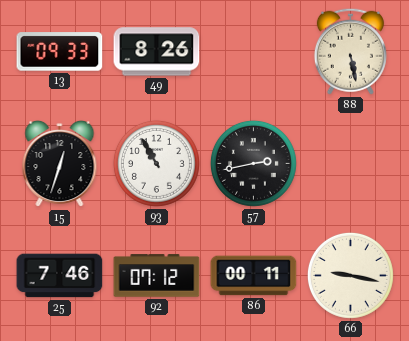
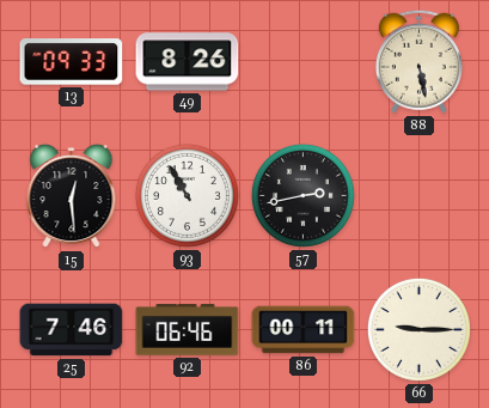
15: 12:33 -> 12:29 (72, 196)
92: 07:12 -> 06:46 (188, 330)
66: 9:17 -> 9:15 (418, 329)
